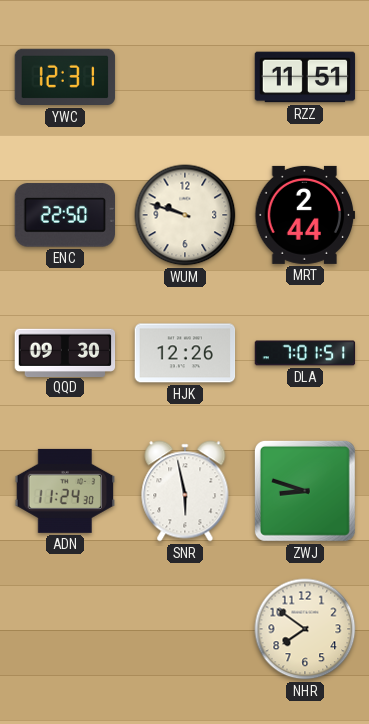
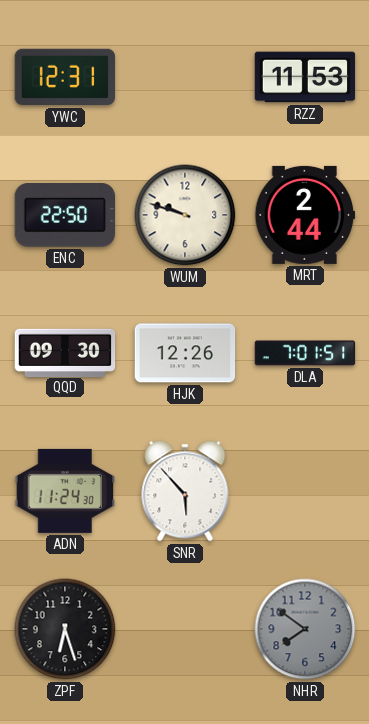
RZZ: 11:51 -> 11:53 (305, 77)
SNR: 5:58 -> 5:53 (185, 491)
ZWJ: 8:48 -> none (305, 491)
ZPF: none -> 6:27 (65, 629)
NHR dial: cream -> grey (305, 629)
